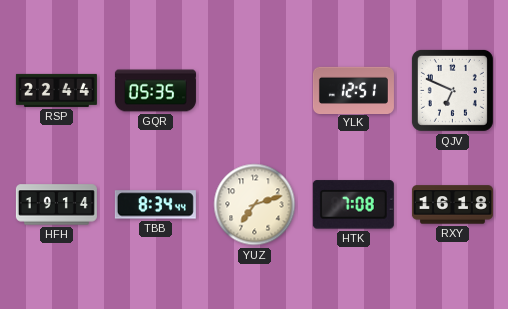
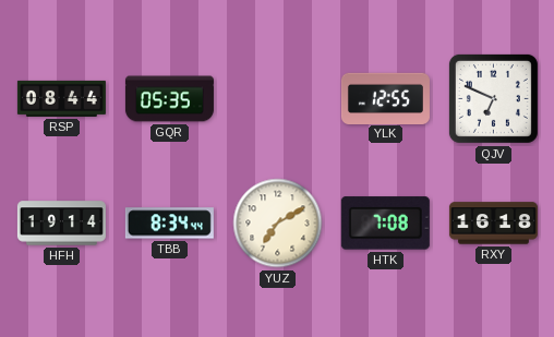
RSP: 22:44 -> 08:44 (61, 98)
YLK: 12:51 -> 12:55 (385, 98)
YUZ: 7:12 -> 7:10 (278, 224)
